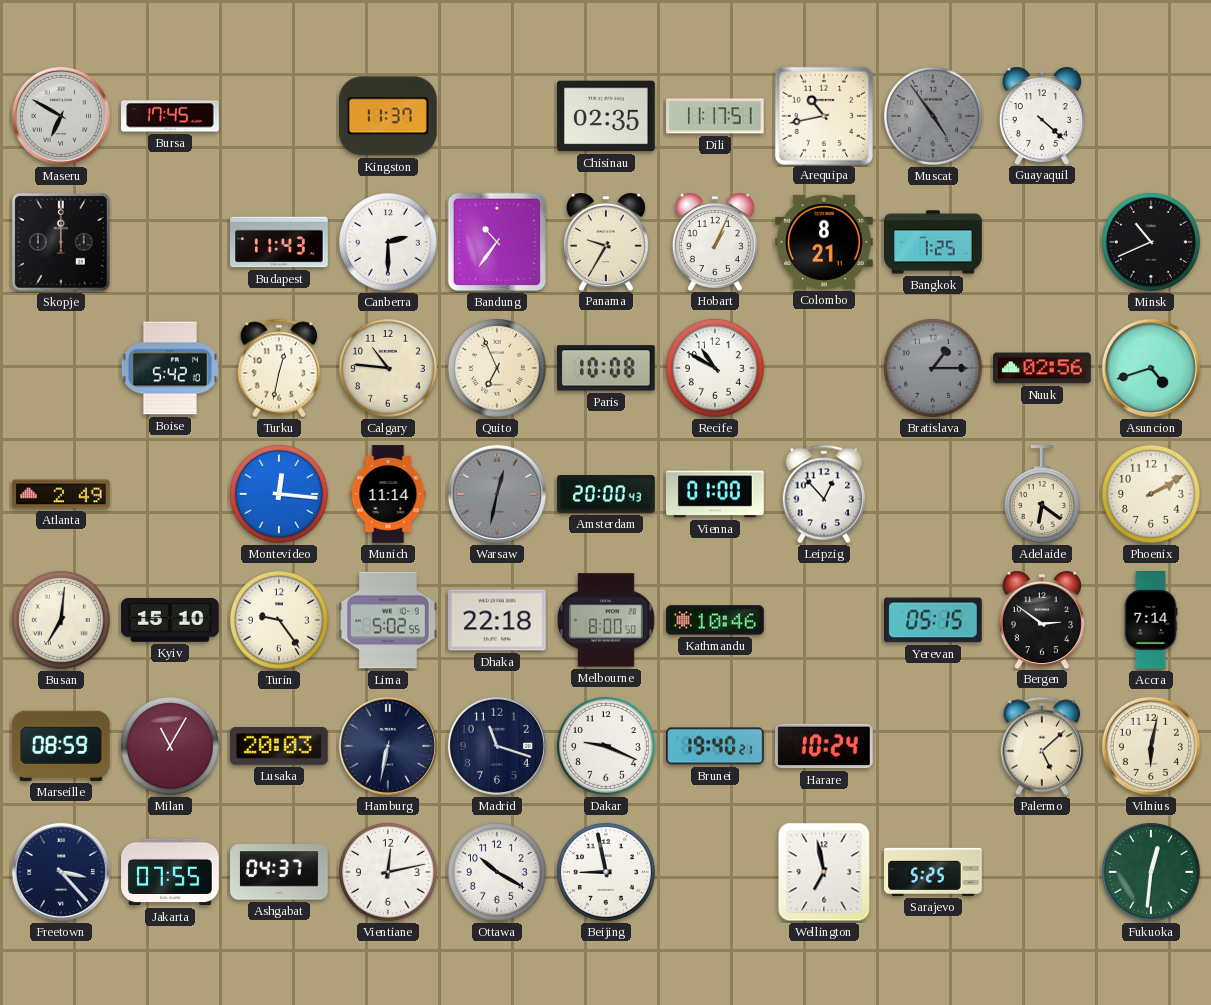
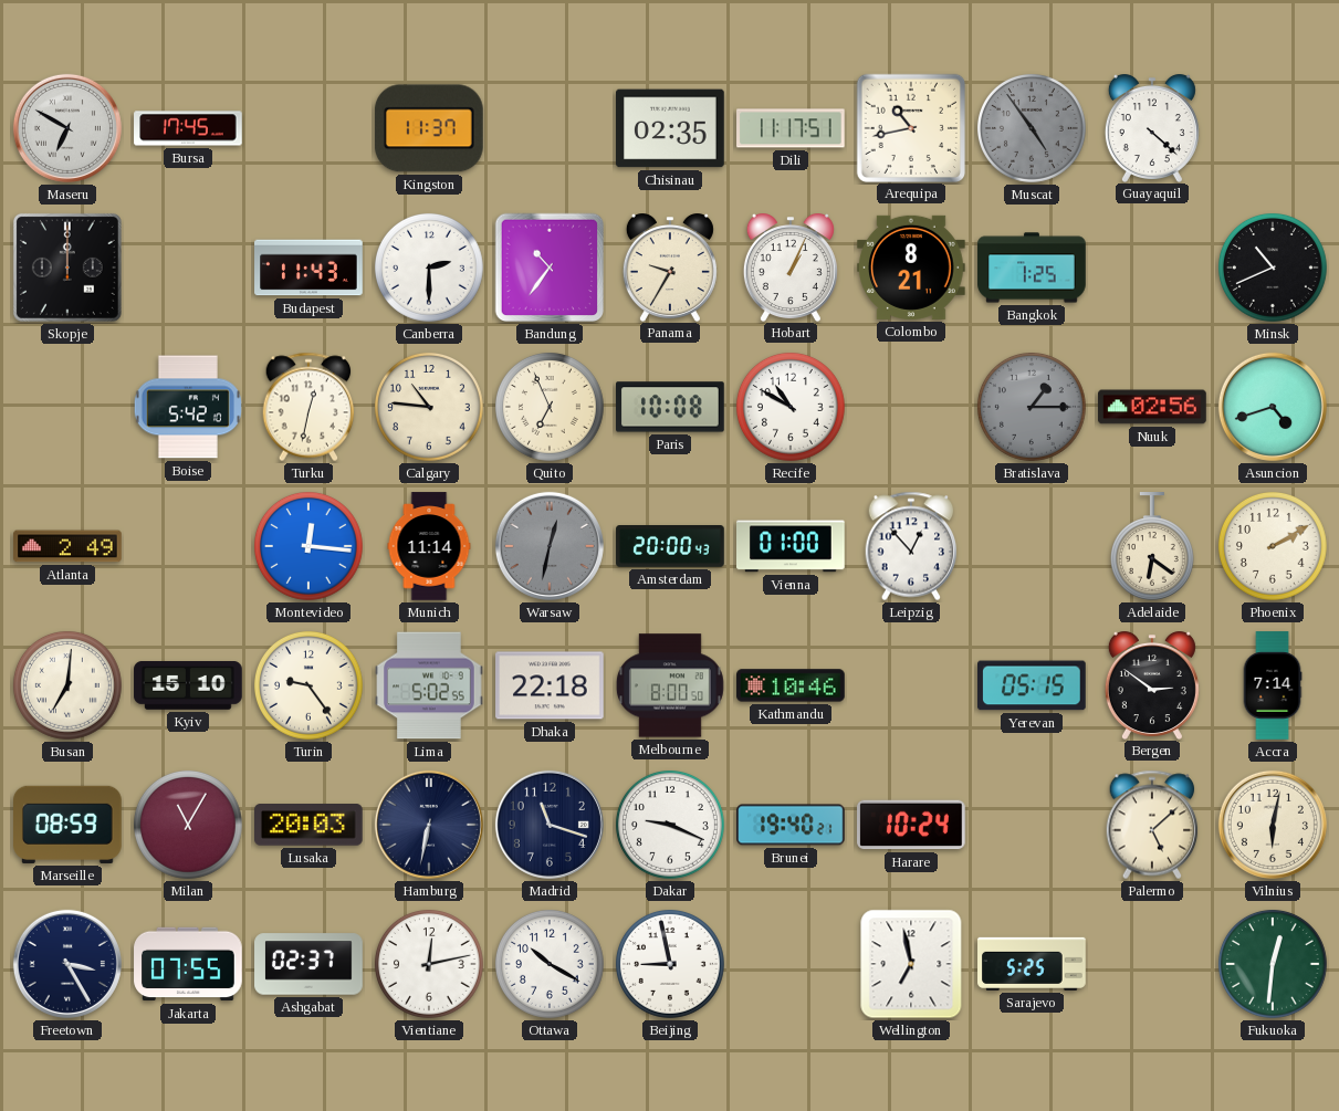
Freetown: 3:23 -> 3:25 (67, 964)
Ashgabat: 04:37 -> 02:37 (308, 964)
